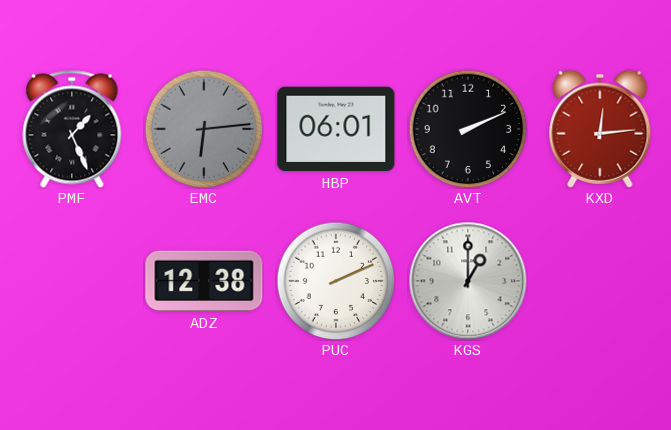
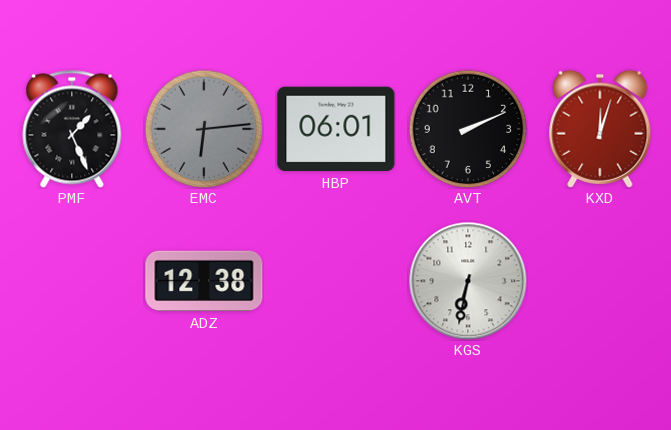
KXD: 12:14 -> 12:03 (600, 129)
PUC: 2:11 -> none (336, 281)
KGS: 1:00 -> 6:32 (468, 281)
